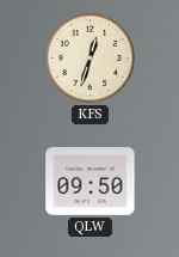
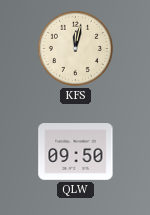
KFS: 12:33 -> 12:02 (75, 48)
